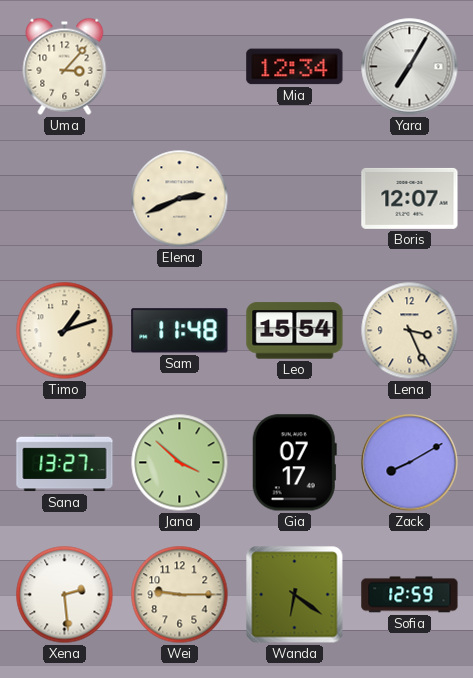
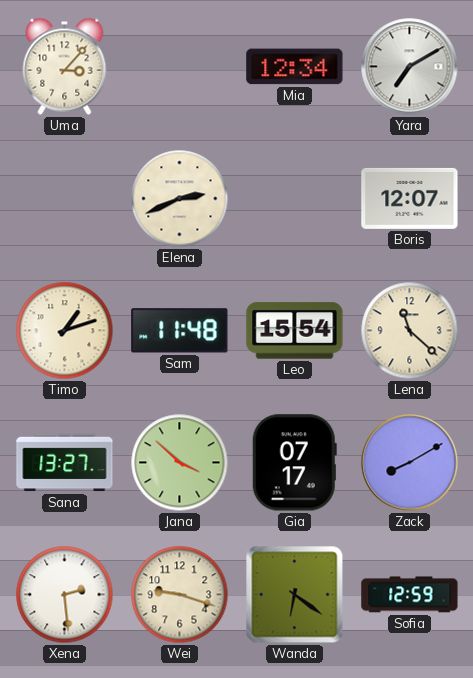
Yara: 7:05 -> 7:10 (410, 67)
Lena: 3:26 -> 11:22 (410, 331)
Wei: 9:15 -> 9:18 (180, 595)
